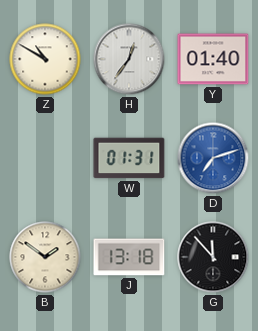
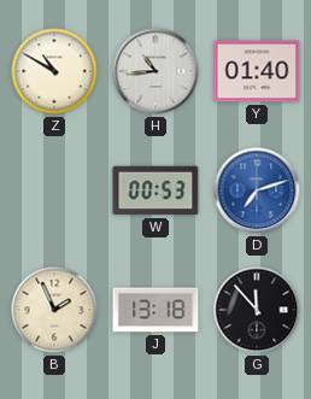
H: 12:36 -> 10:44 (155, 71)
W: 01:31 -> 00:53 (155, 190)
B: 1:51 -> 1:56 (54, 310)
